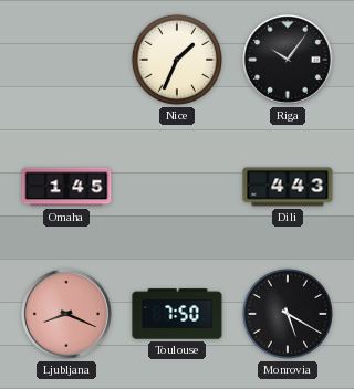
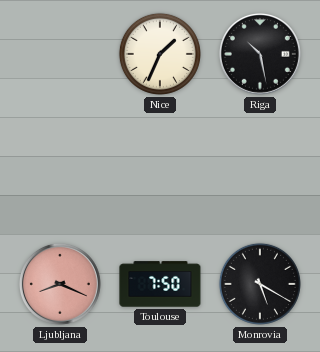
Riga: 10:06 -> 10:28 (260, 54)
Omaha: 1:45 -> none (66, 187)
Dili: 4:43 -> none (288, 187)
